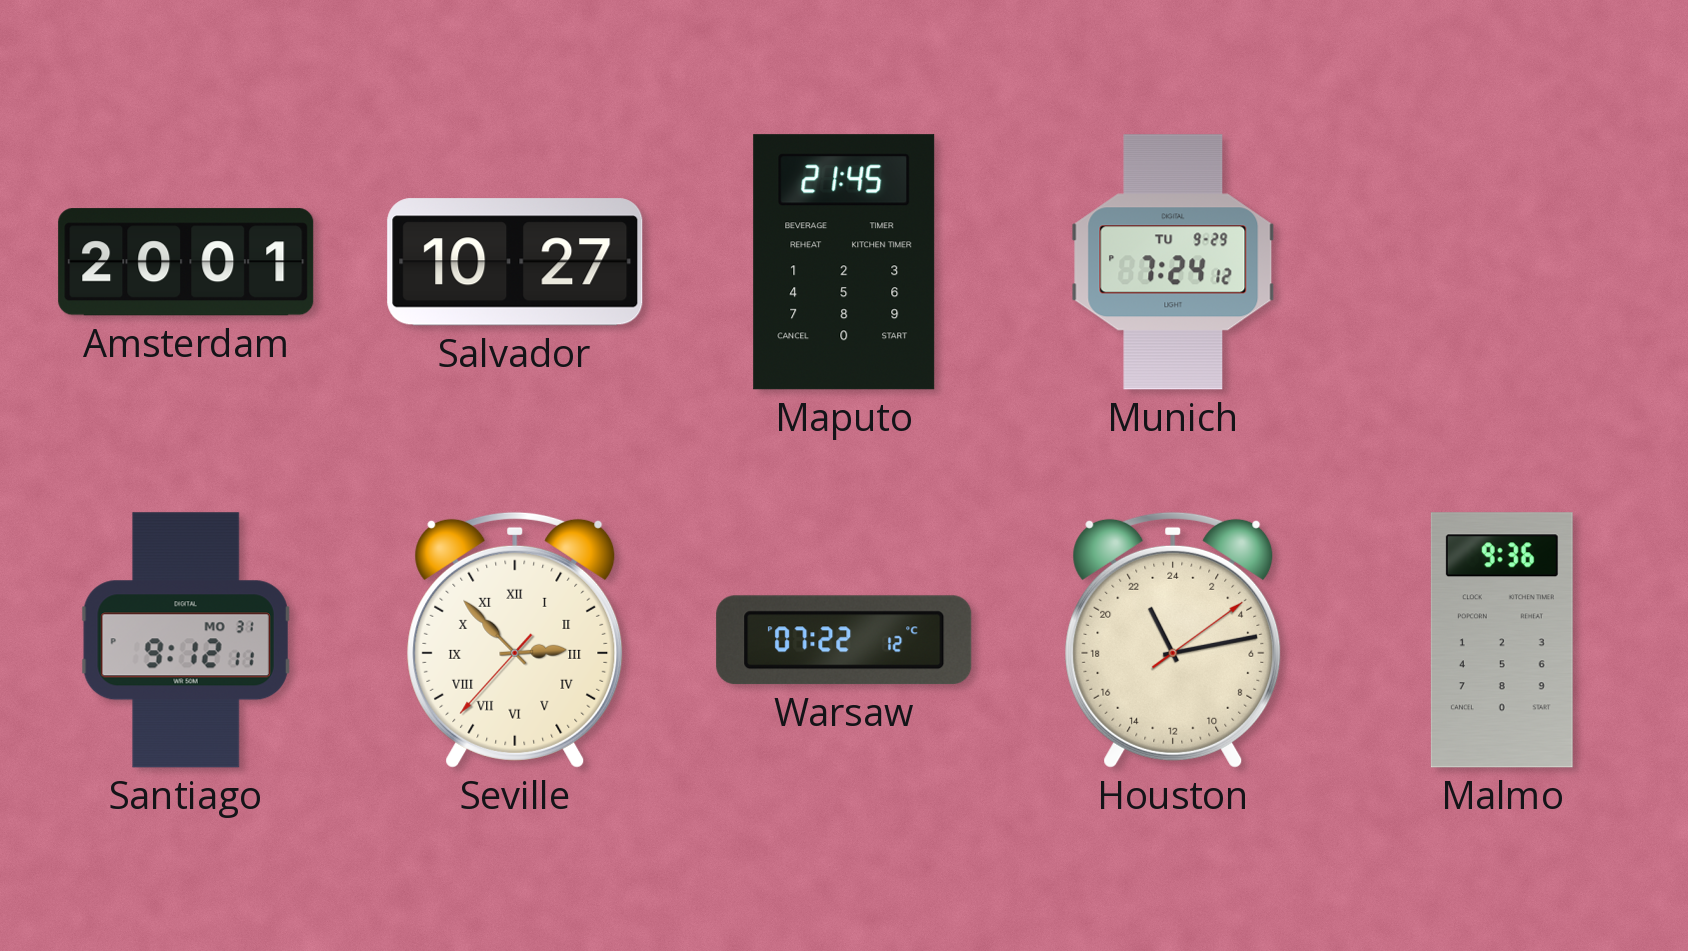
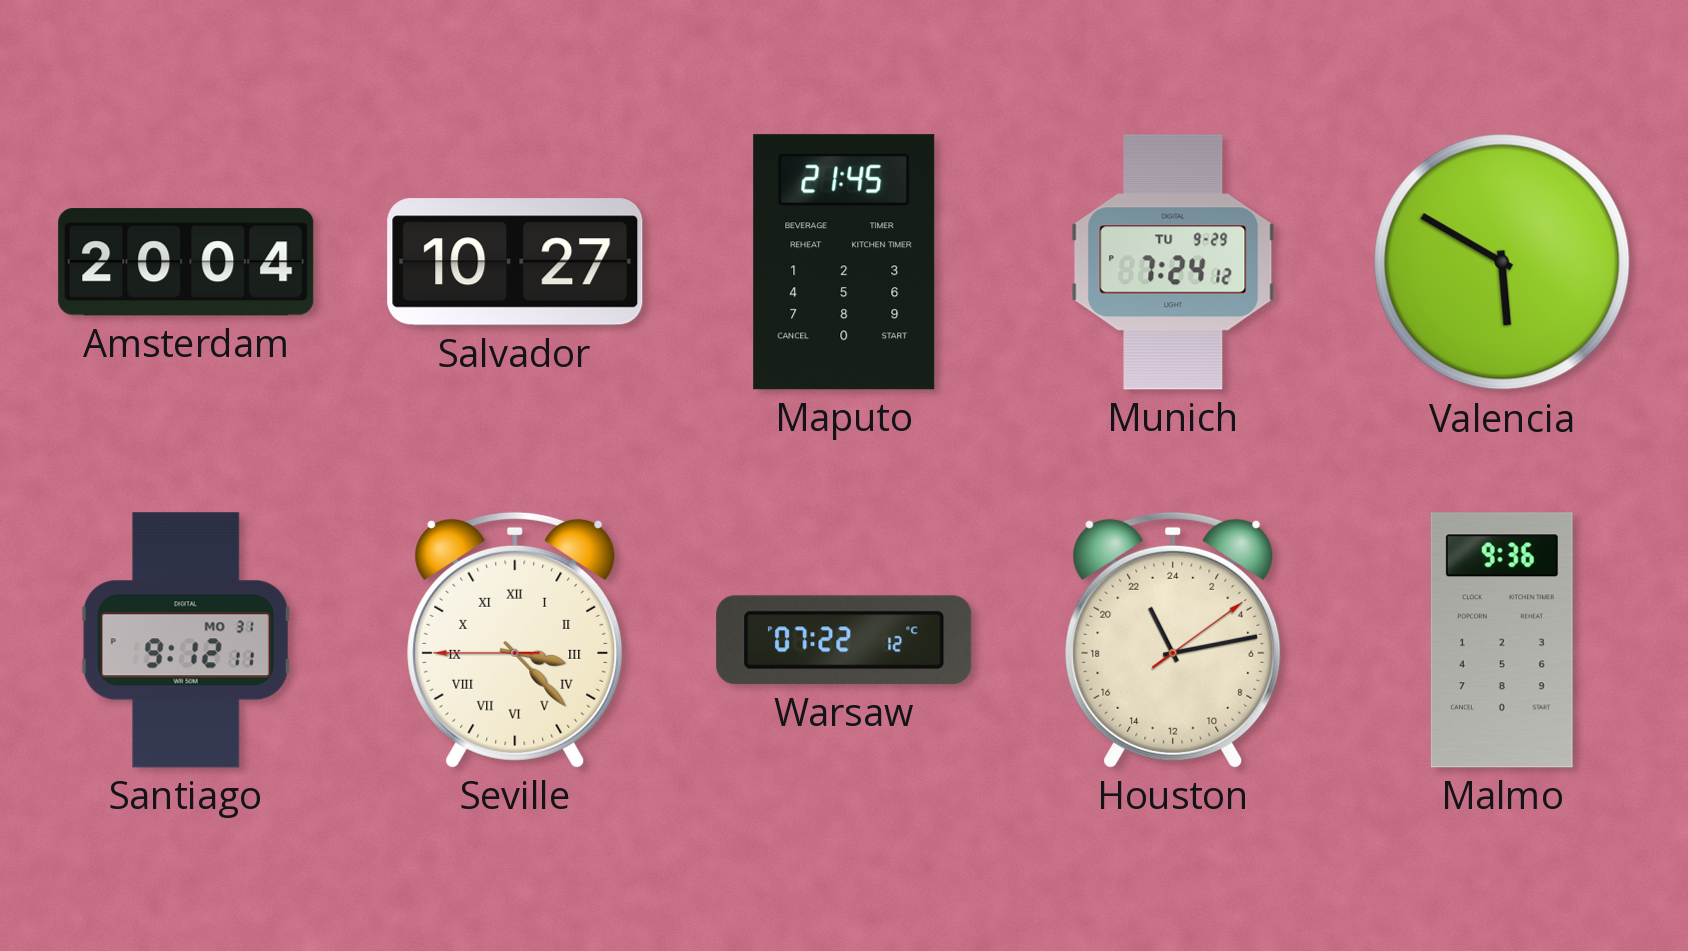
Amsterdam: 20:01 -> 20:04 (186, 262)
Valencia: none -> 5:50 (1502, 262)
Seville: 2:52 -> 3:22 (515, 640)
